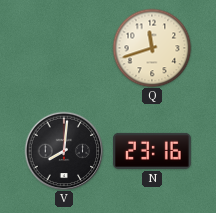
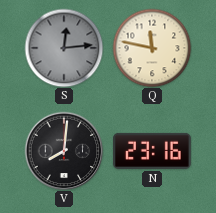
S: none -> 12:14 (64, 48)
Q: 11:42 -> 11:47 (152, 48)
